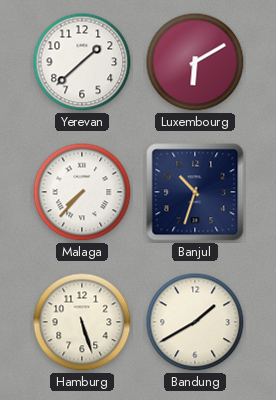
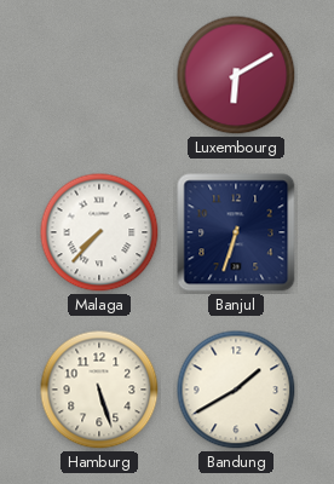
Yerevan: 1:38 -> none (82, 62)
Banjul: 10:33 -> 6:33 (236, 232)
